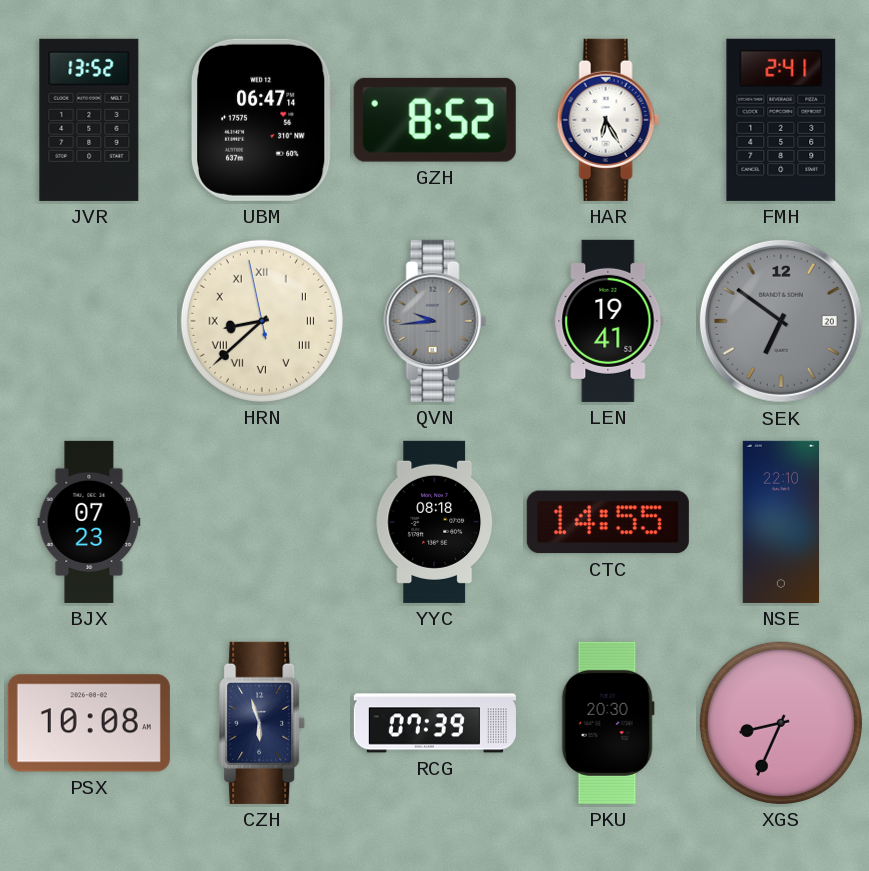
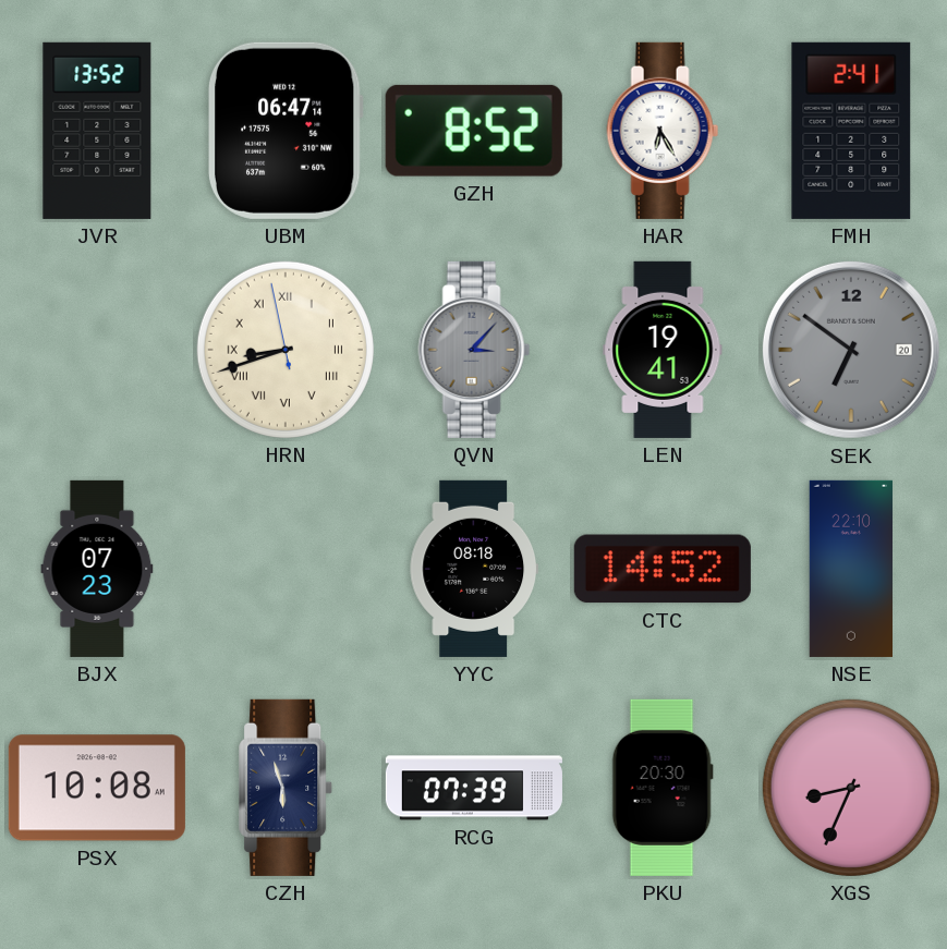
HRN: 8:37 -> 8:41 (286, 350)
QVN: 9:44 -> 3:07 (474, 350)
CTC: 14:55 -> 14:52 (663, 569)
